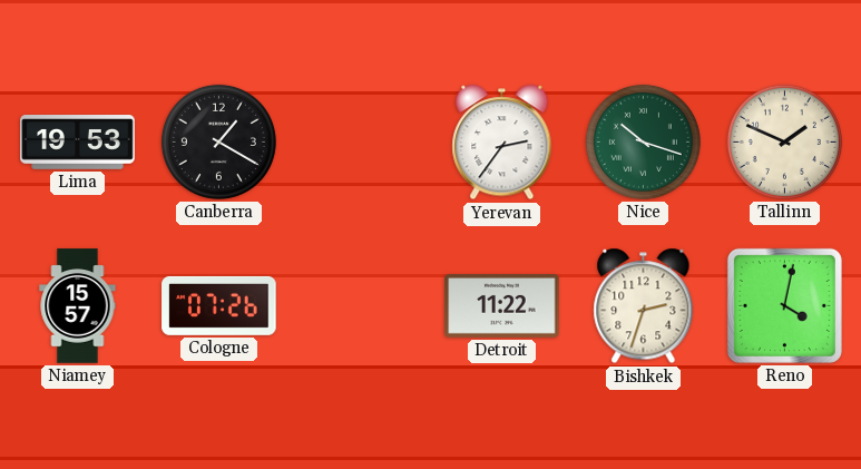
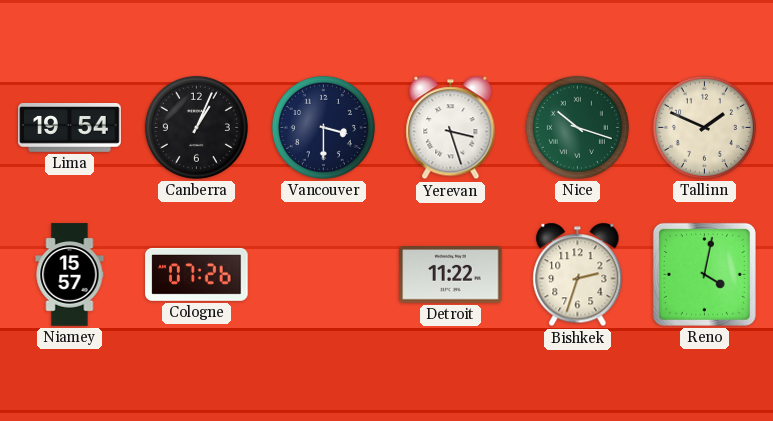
Lima: 19:53 -> 19:54 (70, 128)
Canberra: 1:20 -> 1:04 (196, 127)
Vancouver: none -> 3:30 (323, 127)
Yerevan: 2:36 -> 3:27 (451, 128)
